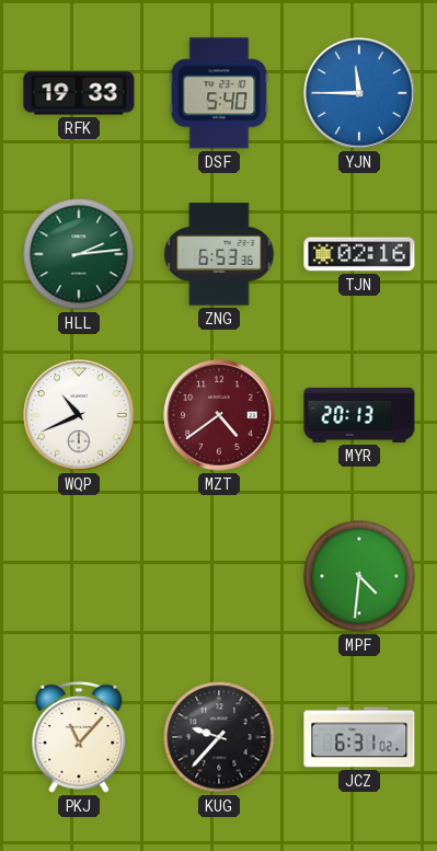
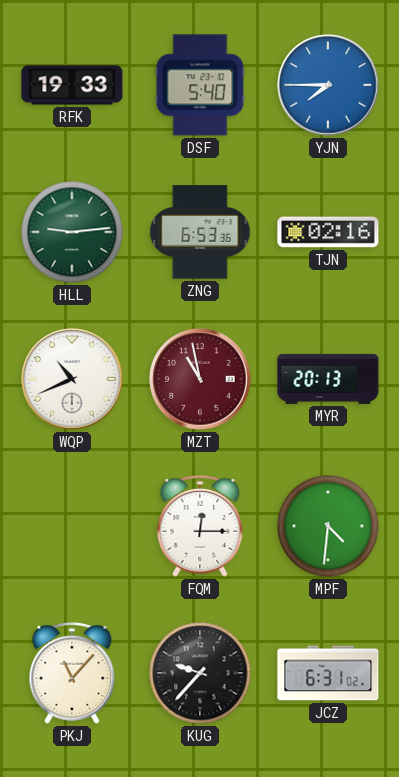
YJN: 11:45 -> 7:45 (328, 85)
HLL: 2:14 -> 9:14 (72, 232)
MZT: 4:39 -> 10:58 (200, 379)
FQM: none -> 12:15 (200, 526)
